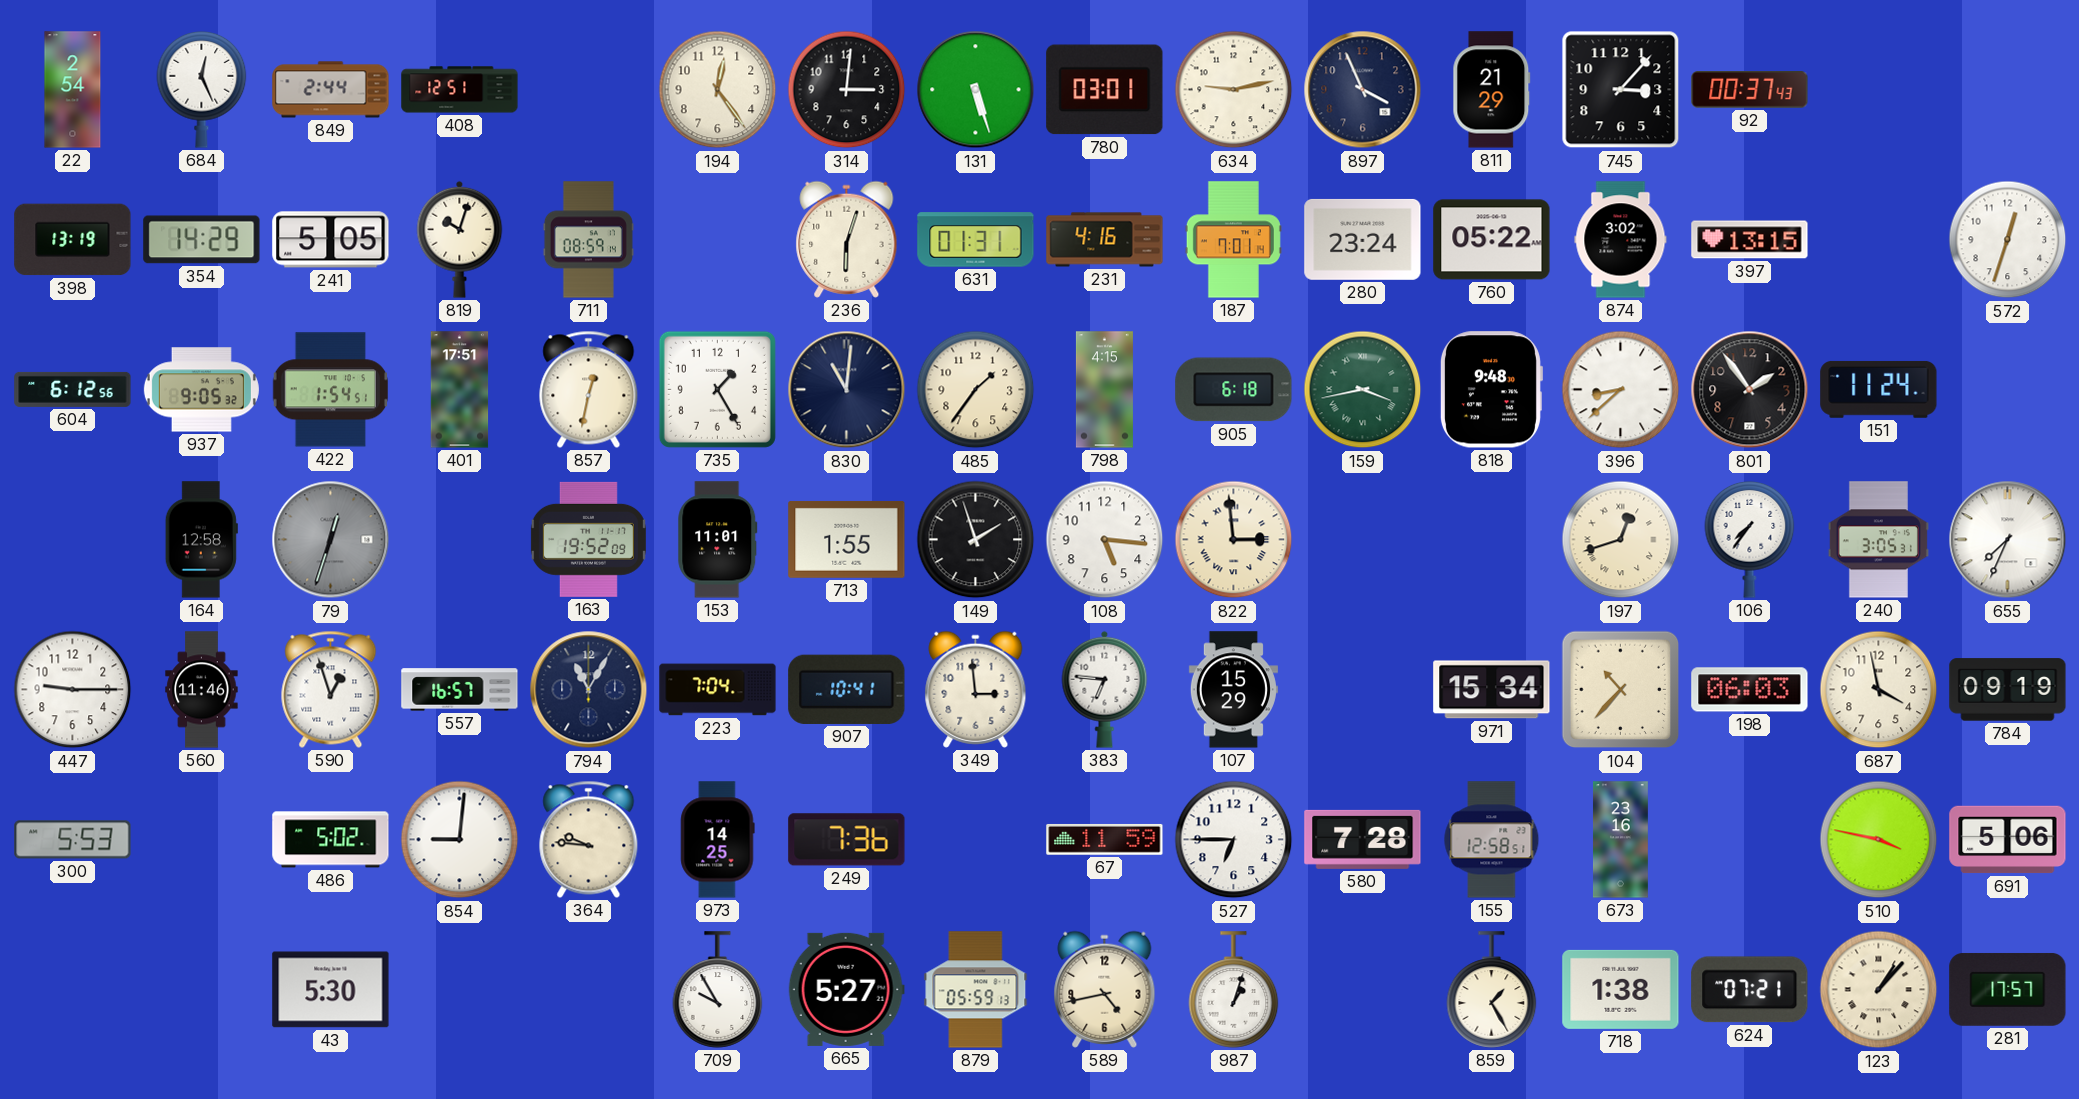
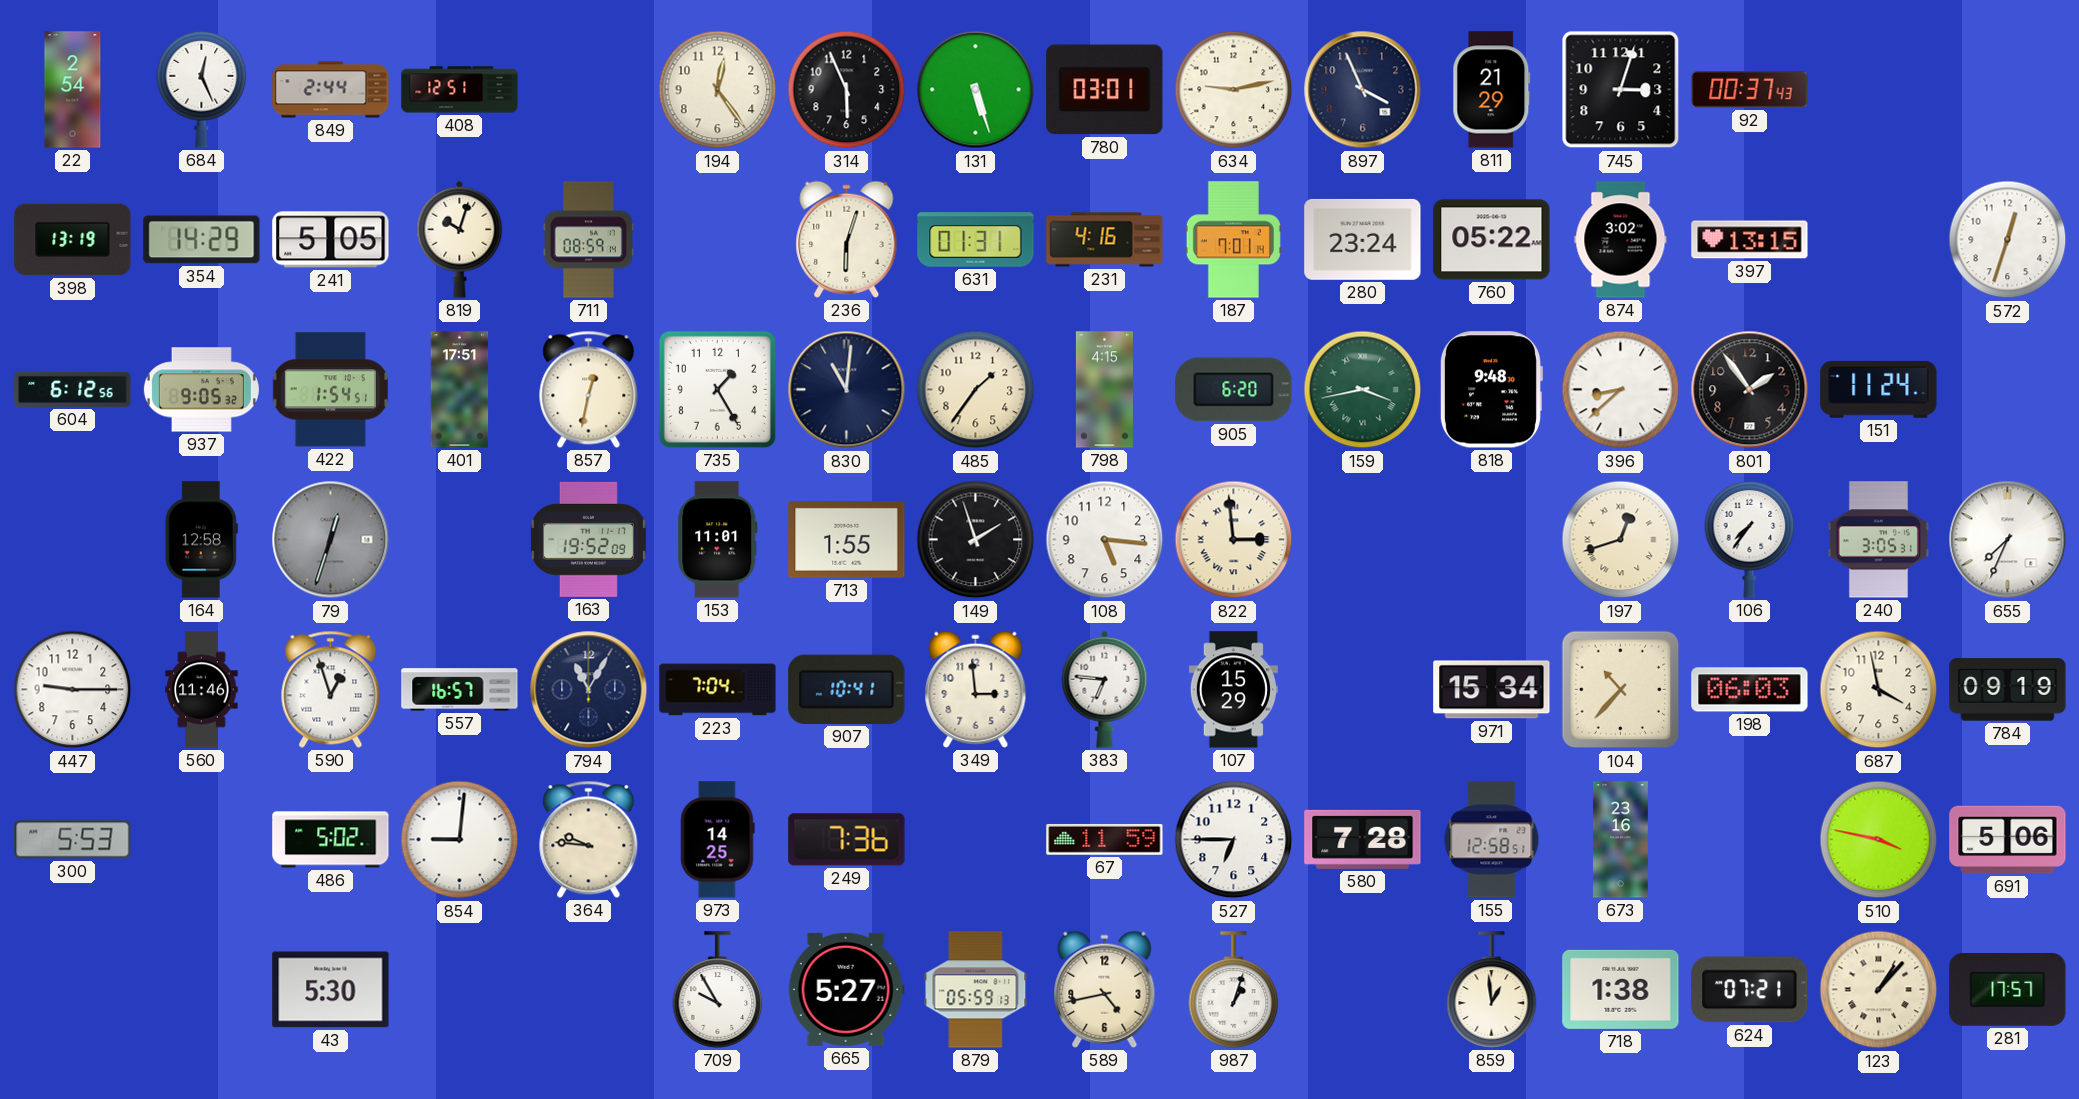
314: 3:01 -> 5:56 (847, 90)
745: 3:07 -> 3:03 (1621, 90)
905: 6:18 -> 6:20 (1234, 390)
859: 1:25 -> 12:59 (1492, 990)
